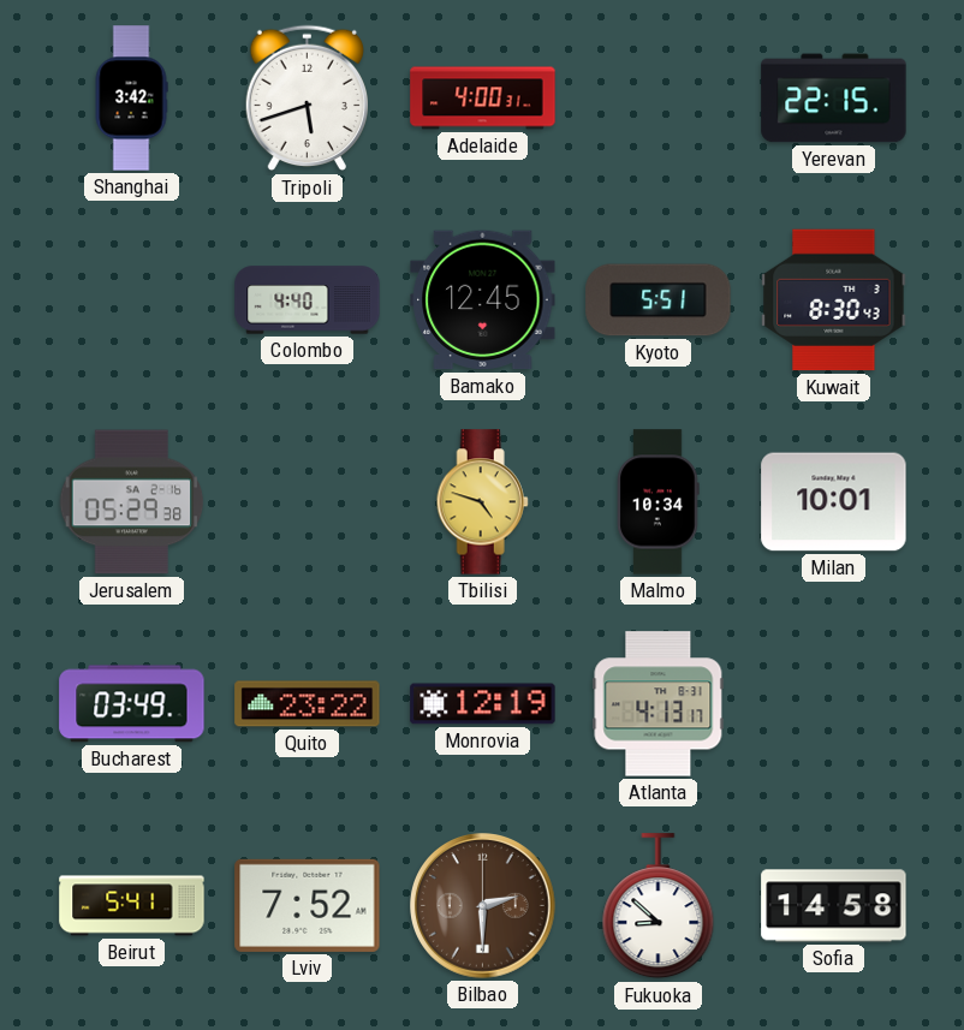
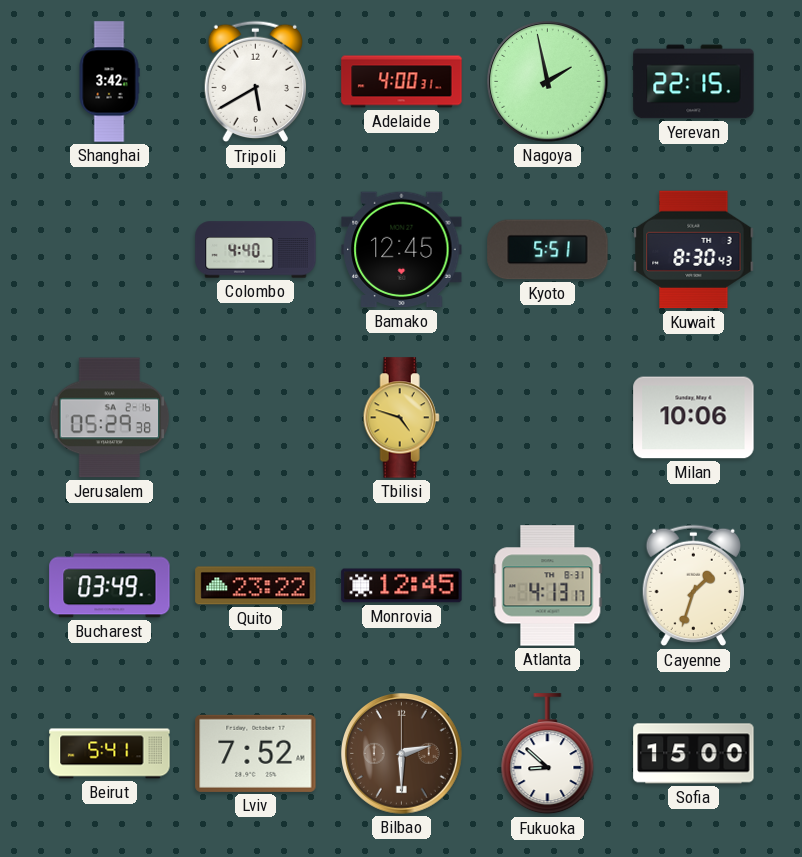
Tripoli: 5:42 -> 5:40 (255, 82)
Nagoya: none -> 1:58 (548, 82)
Malmo: 10:34 -> none (659, 502)
Milan: 10:01 -> 10:06 (694, 418)
Monrovia: 12:19 -> 12:45 (402, 586)
Cayenne: none -> 1:33 (693, 586)
Sofia: 14:58 -> 15:00 (694, 754)
